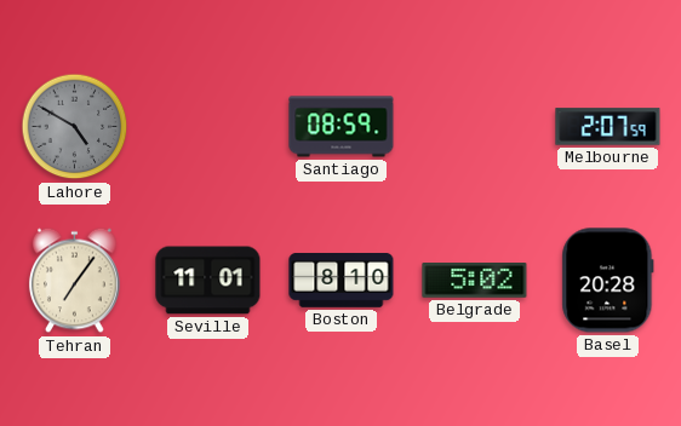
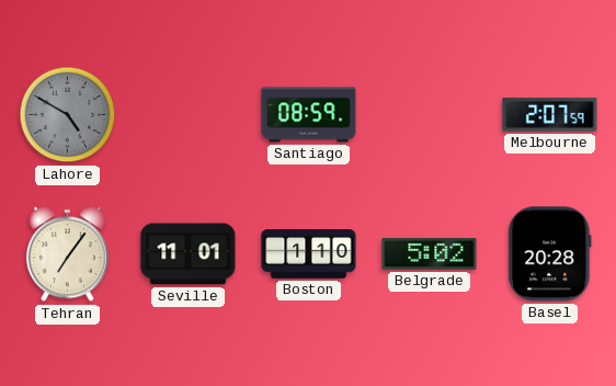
Boston: 8:10 -> 1:10 (309, 254)
